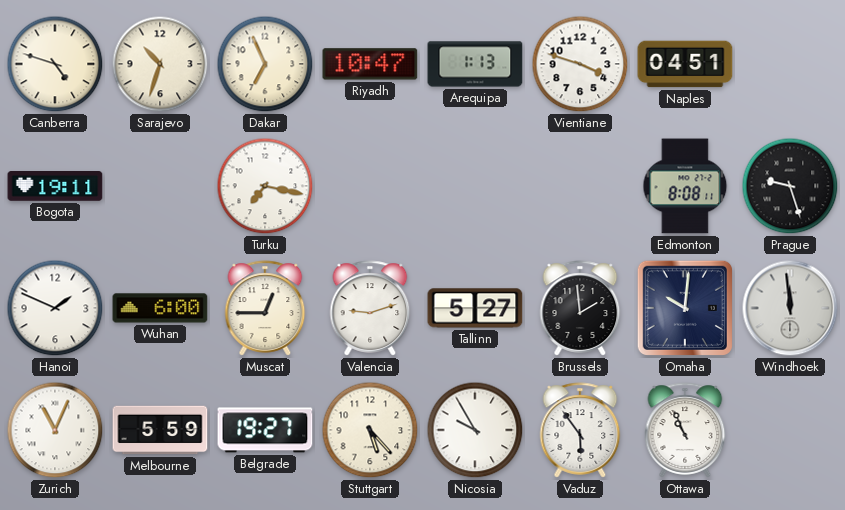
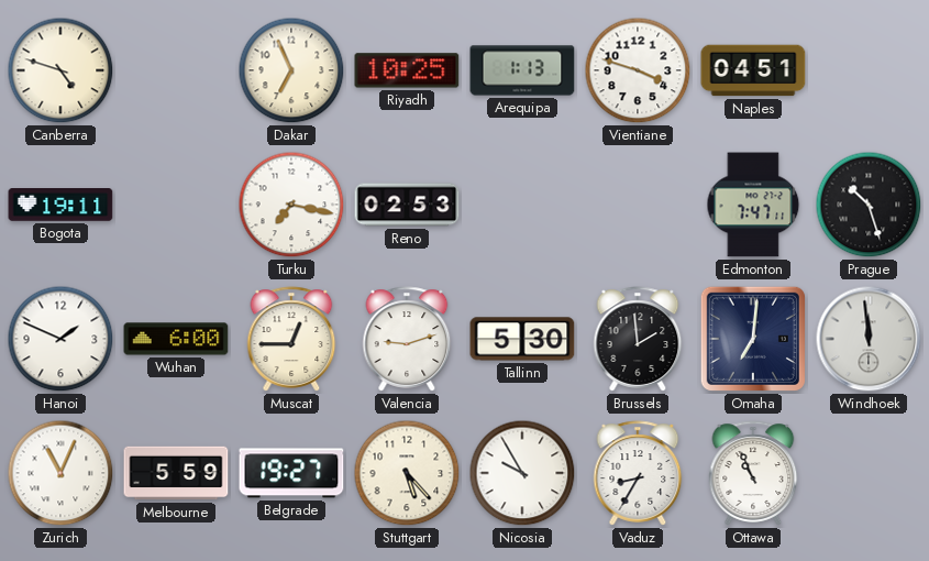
Sarajevo: 10:33 -> none (160, 64)
Riyadh: 10:47 -> 10:25 (407, 70)
Reno: none -> 02:53 (407, 205)
Edmonton: 8:08 -> 7:47 (753, 205)
Prague: 9:27 -> 10:27 (869, 205)
Tallinn: 5:27 -> 5:30 (522, 339)
Omaha: 10:01 -> 7:01 (753, 339)
Vaduz: 5:54 -> 8:35 (638, 473)
